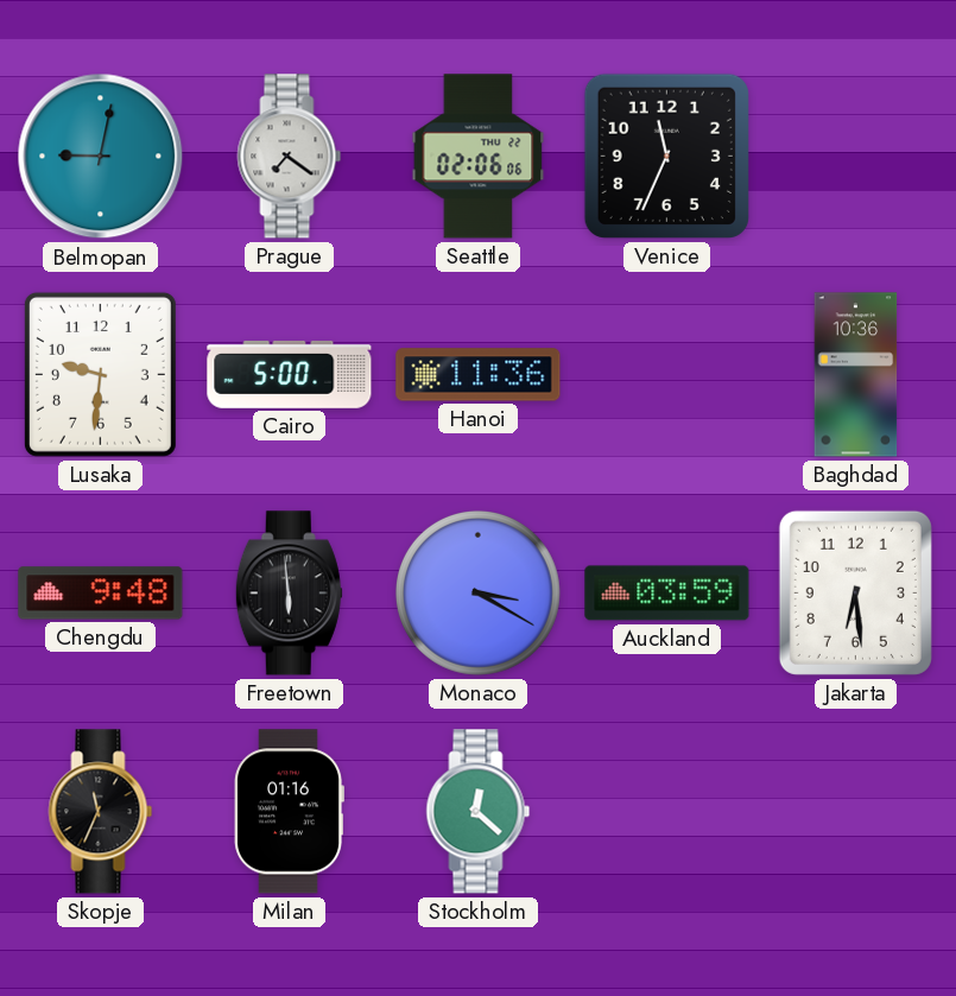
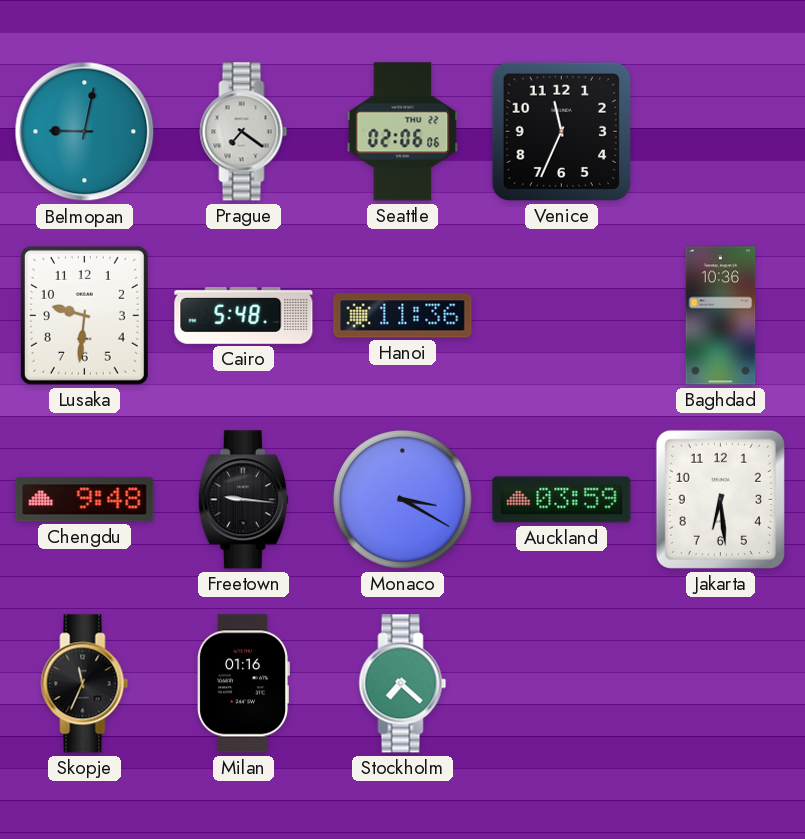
Cairo: 5:00 -> 5:48 (244, 315)
Freetown: 5:59 -> 9:16 (243, 500)
Stockholm: 12:22 -> 7:22 (403, 684)
